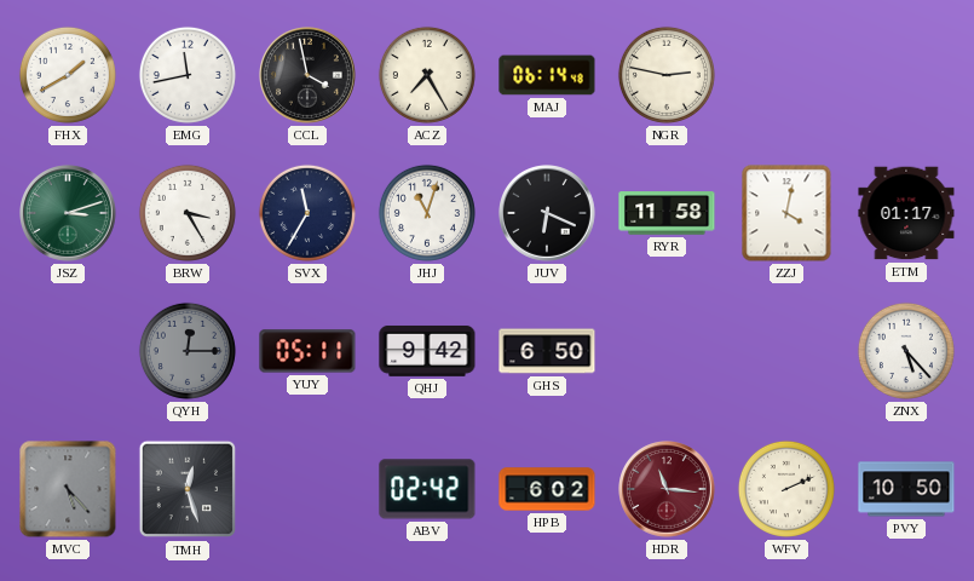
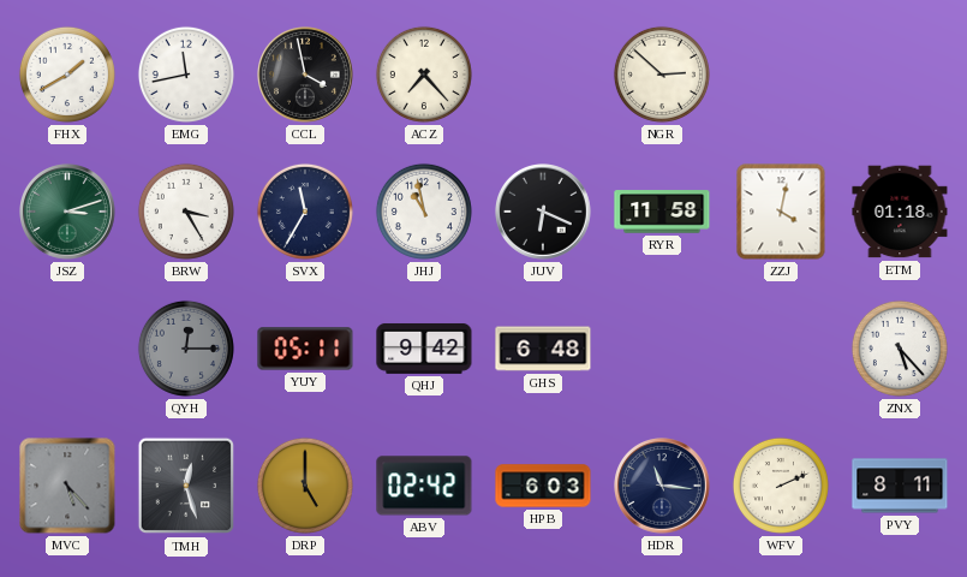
ACZ: 7:25 -> 7:23 (424, 75)
MAJ: 06:14 -> none (547, 75)
NGR: 2:47 -> 2:52 (662, 75)
JHJ: 11:03 -> 10:58 (424, 212)
ETM: 01:17 -> 01:18 (900, 212)
GHS: 6:50 -> 6:48 (543, 349)
DRP: none -> 5:00 (305, 486)
HPB: 6:02 -> 6:03 (543, 486)
HDR dial: burgundy -> navy (663, 487)
PVY: 10:50 -> 8:11 (900, 486)
